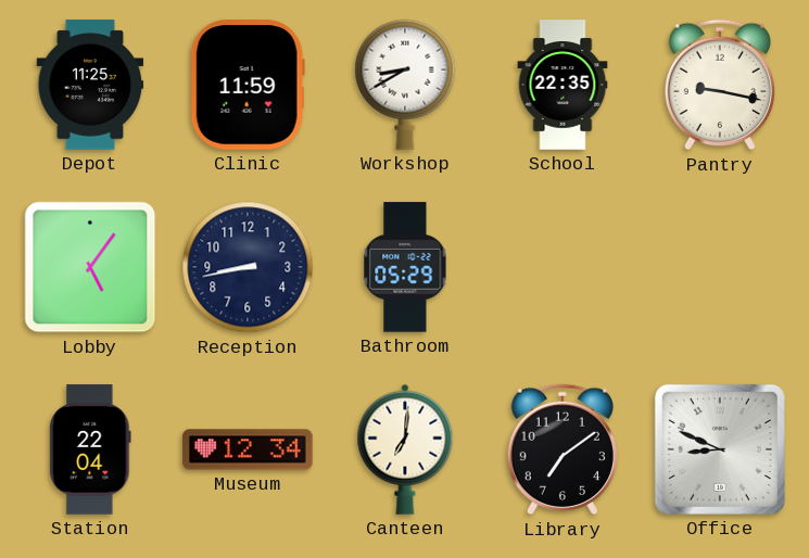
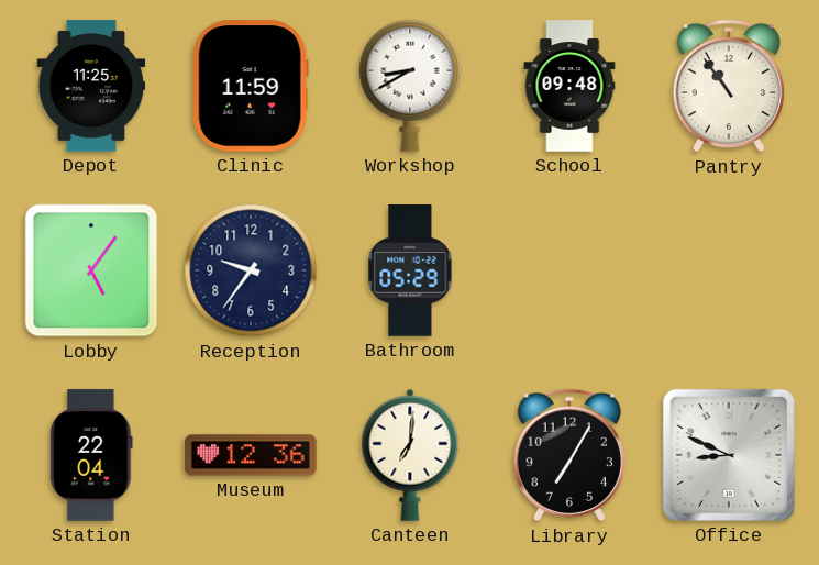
School: 22:35 -> 09:48 (569, 86)
Pantry: 9:17 -> 10:54 (729, 86)
Reception: 8:43 -> 9:36 (251, 270)
Museum: 12:34 -> 12:36 (251, 455)
Library: 7:09 -> 7:05 (569, 455)
